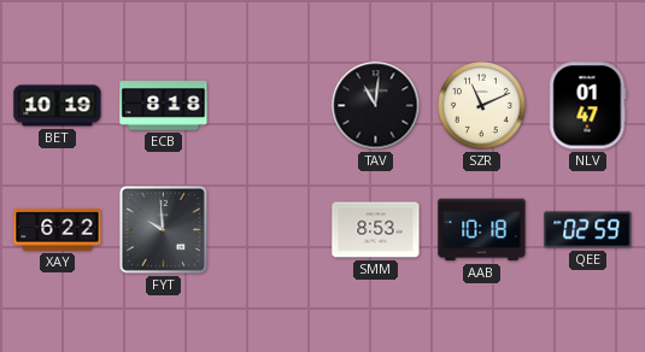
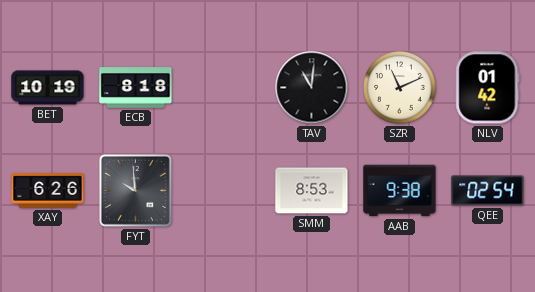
NLV: 01:47 -> 01:42 (488, 88)
XAY: 6:22 -> 6:26 (48, 191)
AAB: 10:18 -> 9:38 (400, 191)
QEE: 02:59 -> 02:54 (488, 191)
